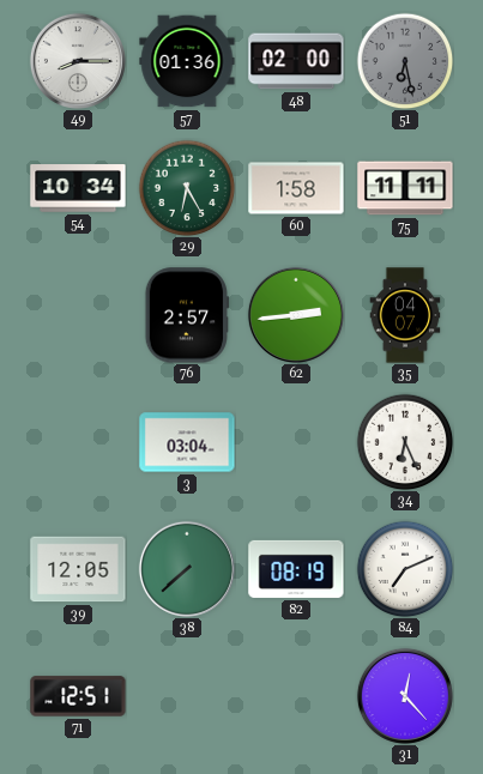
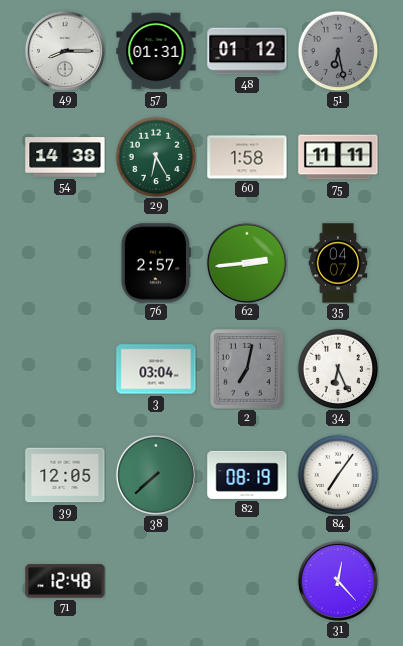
57: 01:36 -> 01:31 (156, 51)
48: 02:00 -> 01:12 (247, 51)
54: 10:34 -> 14:38 (65, 157)
2: none -> 7:02 (247, 369)
84: 7:11 -> 7:06 (338, 475)
71: 12:51 -> 12:48 (65, 581)
